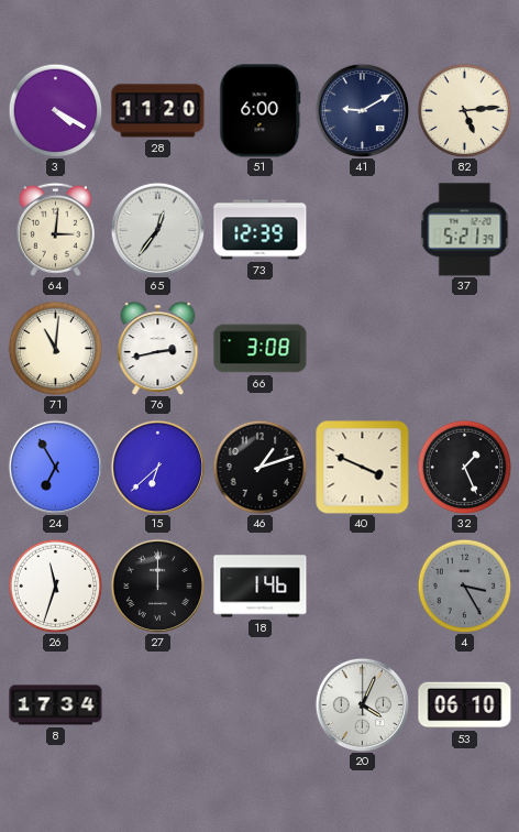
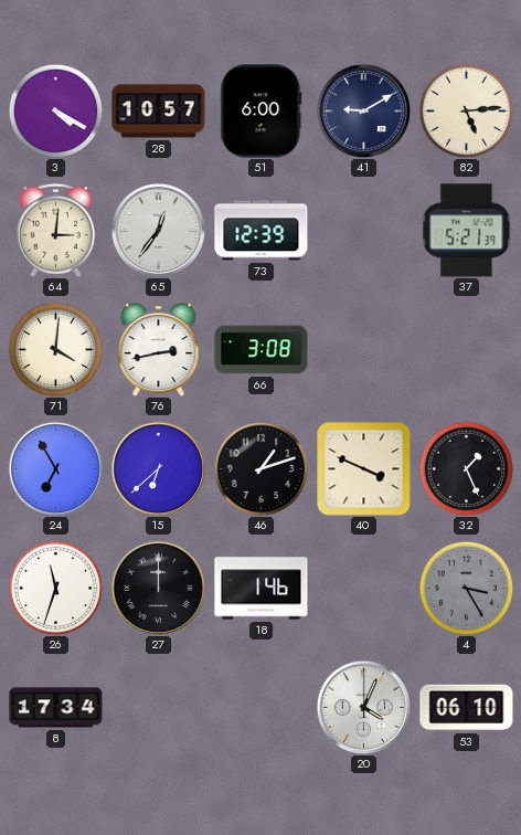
28: 11:20 -> 10:57 (159, 112)
71: 11:01 -> 4:01 (55, 349)
